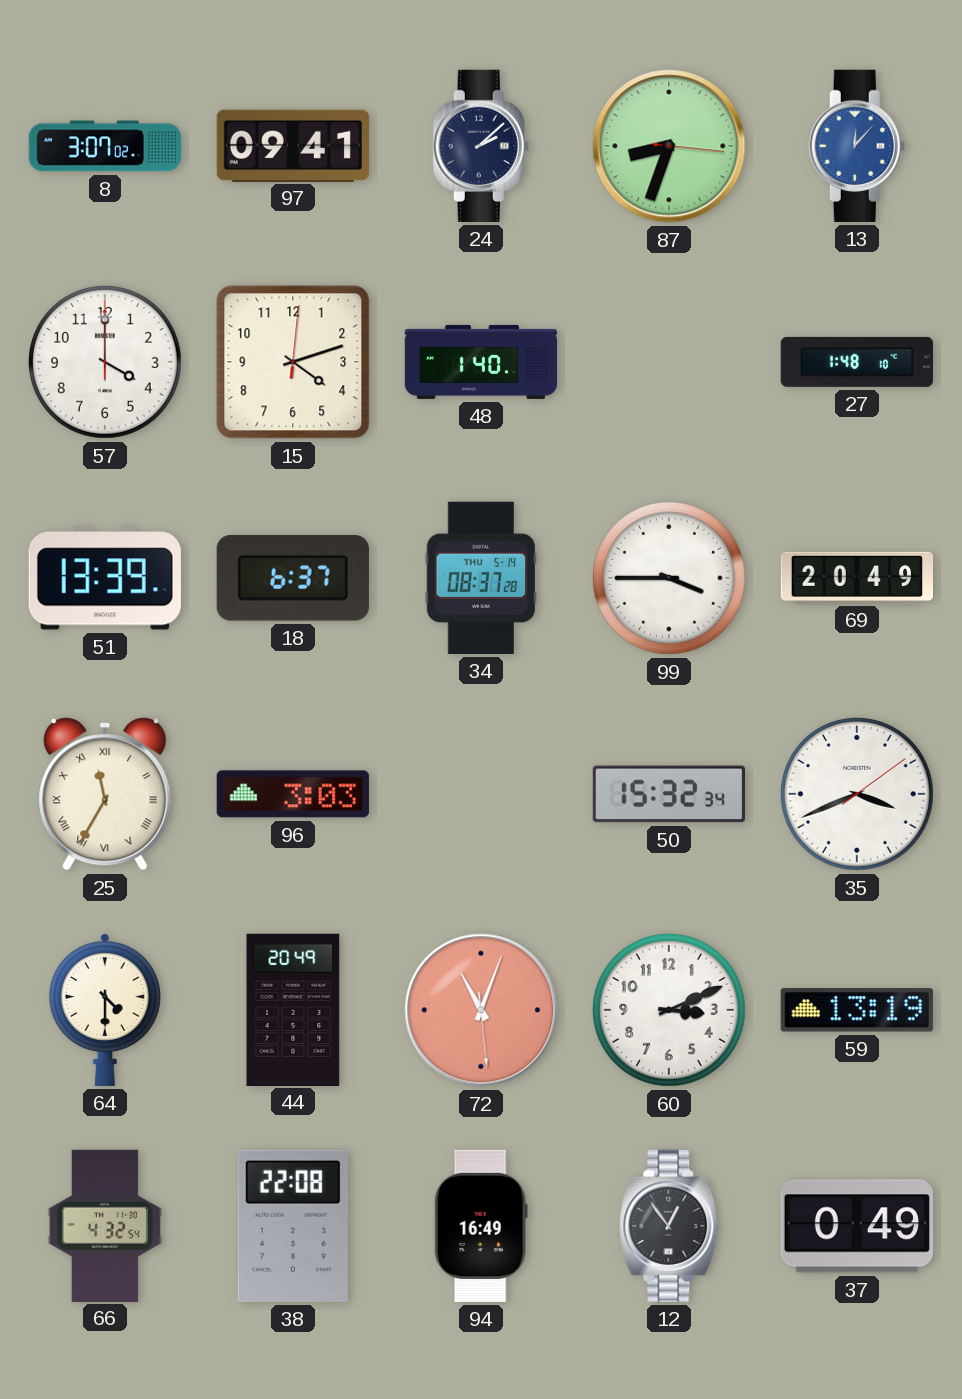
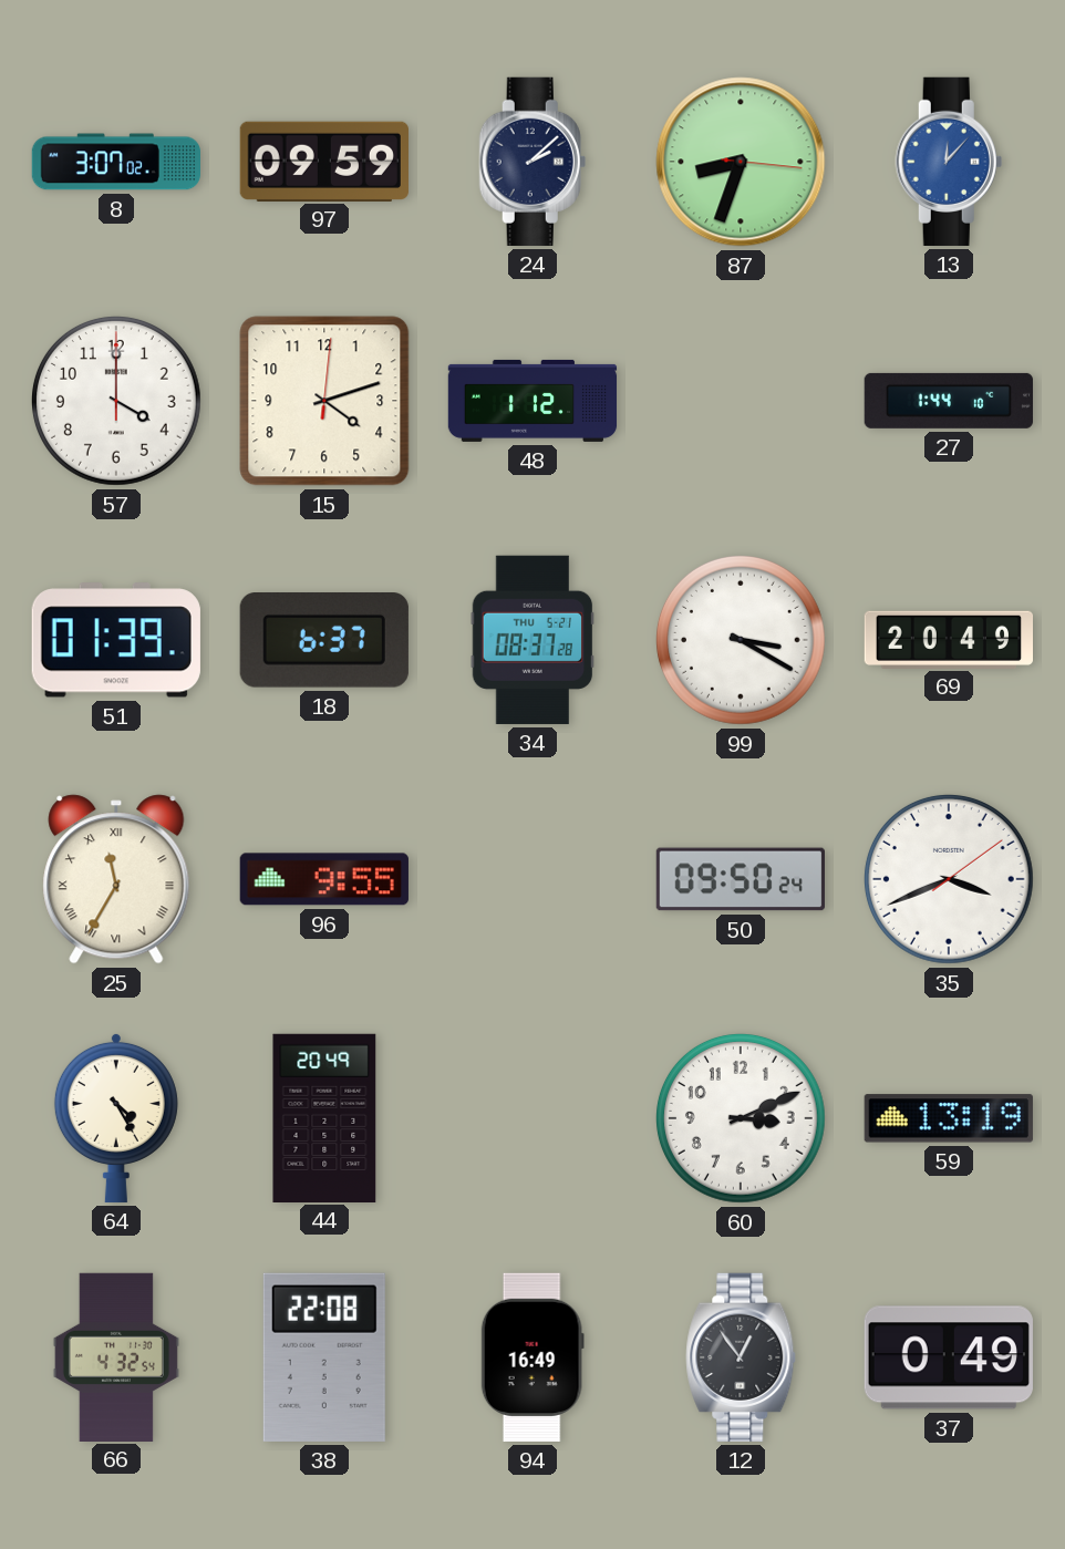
97: 09:41 -> 09:59 (324, 161)
48: 1:40 -> 1:12 (532, 401)
27: 1:48 -> 1:44 (949, 401)
51: 13:39 -> 01:39 (116, 640)
34 date: THU 5-14 -> THU 5-21 (532, 640)
99: 3:45 -> 3:20 (741, 640)
96: 3:03 -> 9:55 (324, 879)
50: 15:32 -> 09:50 (740, 879)
64: 4:30 -> 4:25 (116, 1117)
72: 11:03 -> none (481, 1010)
